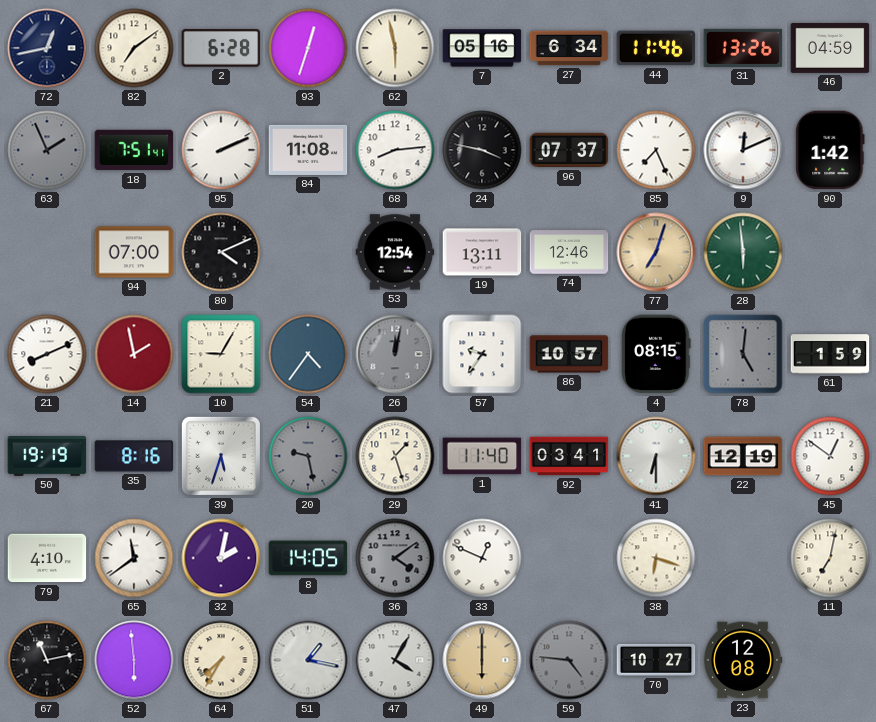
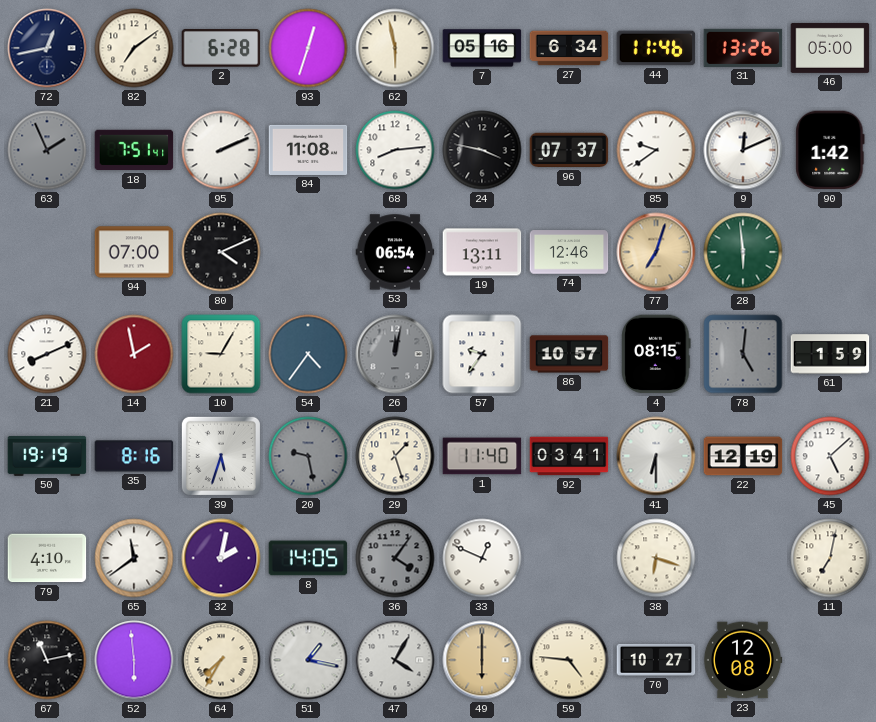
46: 04:59 -> 05:00 (830, 48)
85: 7:26 -> 9:39 (656, 150)
53: 12:54 -> 06:54 (395, 252)
45: 12:51 -> 5:08 (830, 456)
36: 4:09 -> 4:06 (395, 558)
59 dial: grey -> cream (569, 660)
